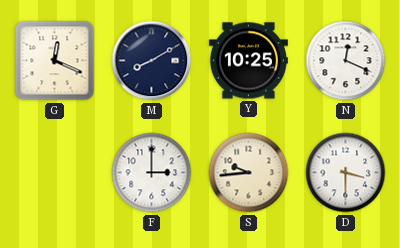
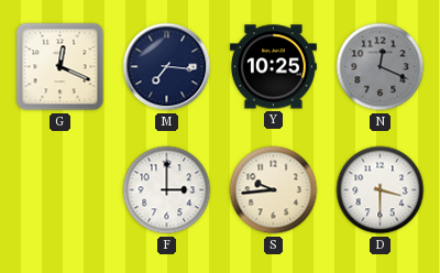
M: 8:10 -> 7:16 (167, 67)
N dial: white -> grey (381, 67)
